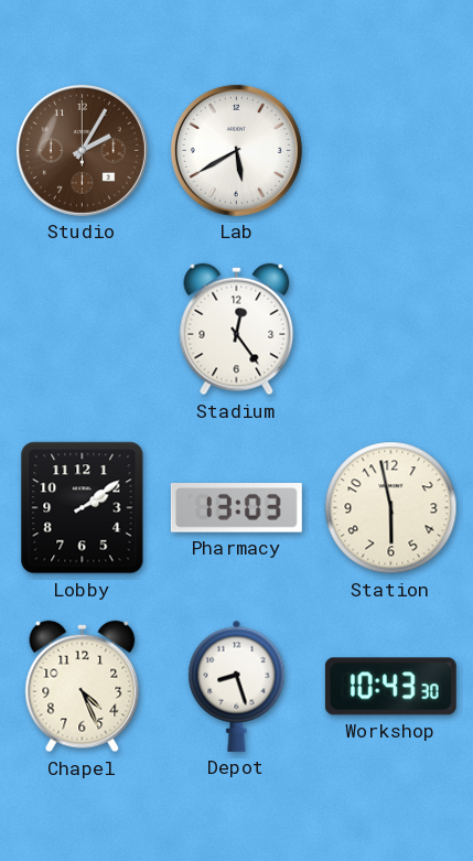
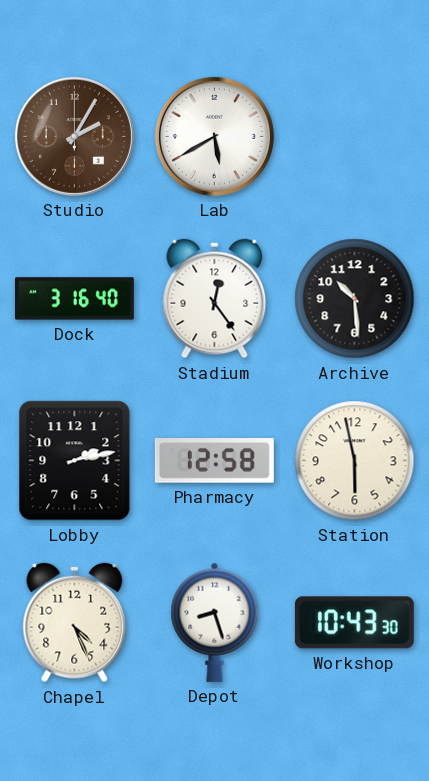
Dock: none -> 3:16 (74, 299)
Archive: none -> 10:29 (355, 299)
Lobby: 2:09 -> 2:13 (75, 461)
Pharmacy: 13:03 -> 12:58 (214, 461)
